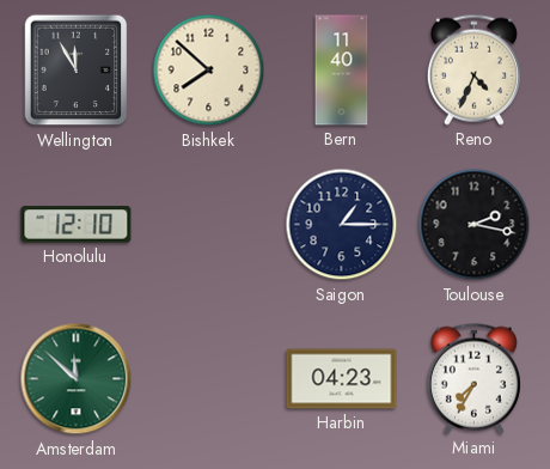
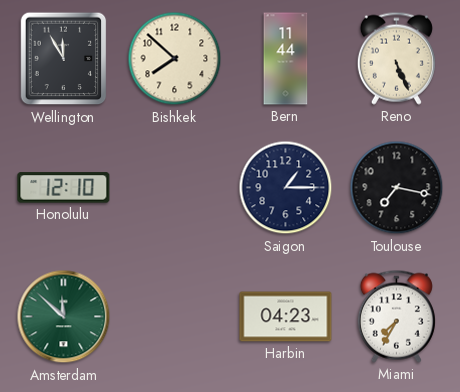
Bern: 11:40 -> 11:44 (286, 59)
Reno: 4:34 -> 5:26 (396, 58)
Toulouse: 2:17 -> 7:17 (397, 188)
